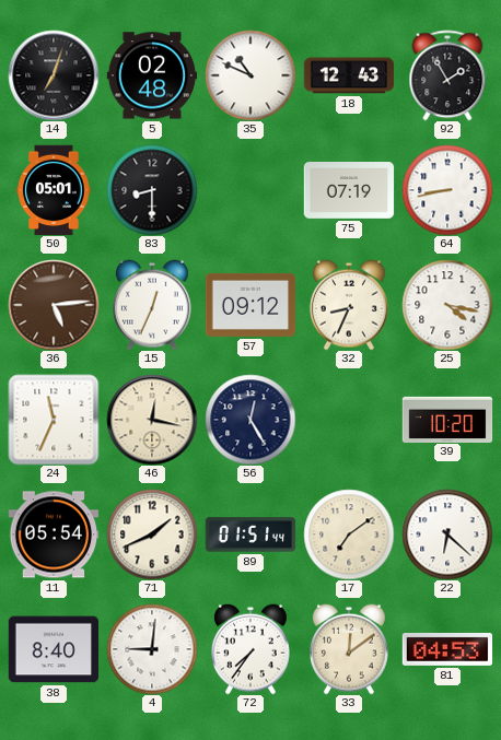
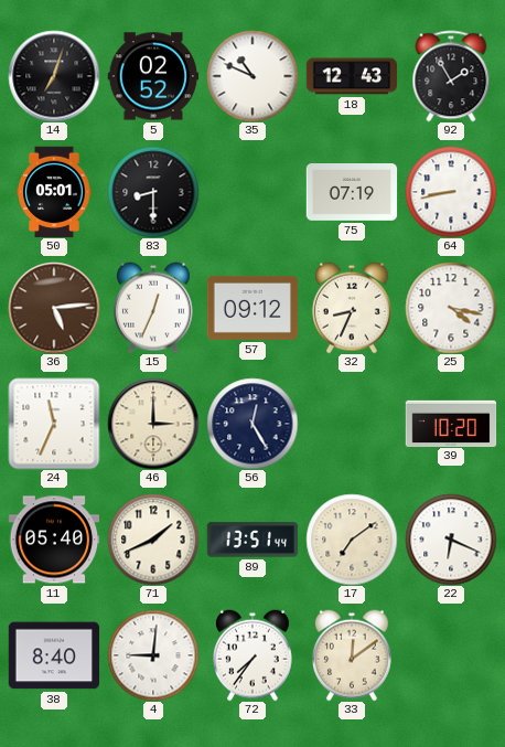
5: 02:48 -> 02:52 (153, 76)
46: 12:17 -> 3:00 (153, 424)
11: 05:54 -> 05:40 (54, 540)
89: 01:51 -> 13:51 (253, 540)
22: 6:22 -> 6:19 (451, 540)
81: 04:53 -> none (447, 649)
